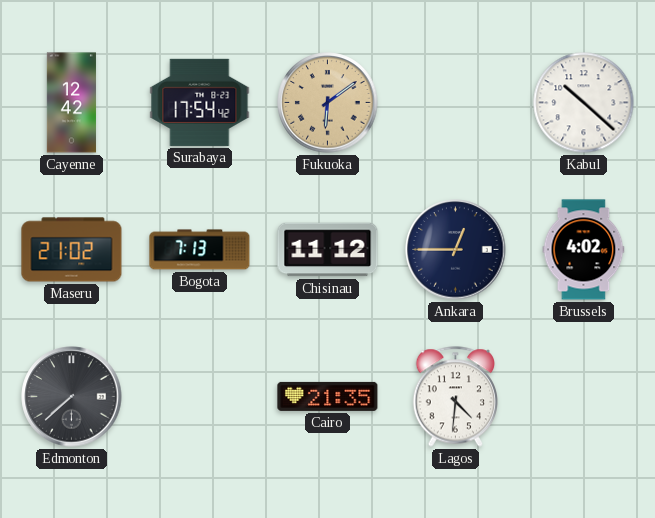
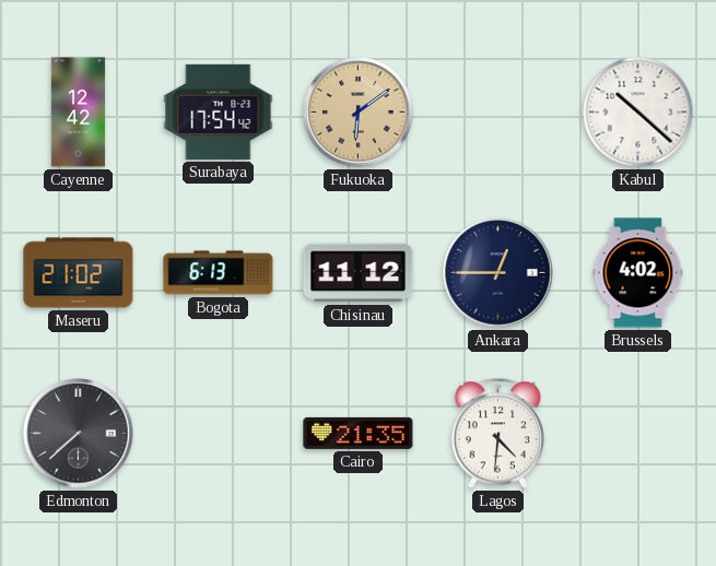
Bogota: 7:13 -> 6:13 (219, 273)
